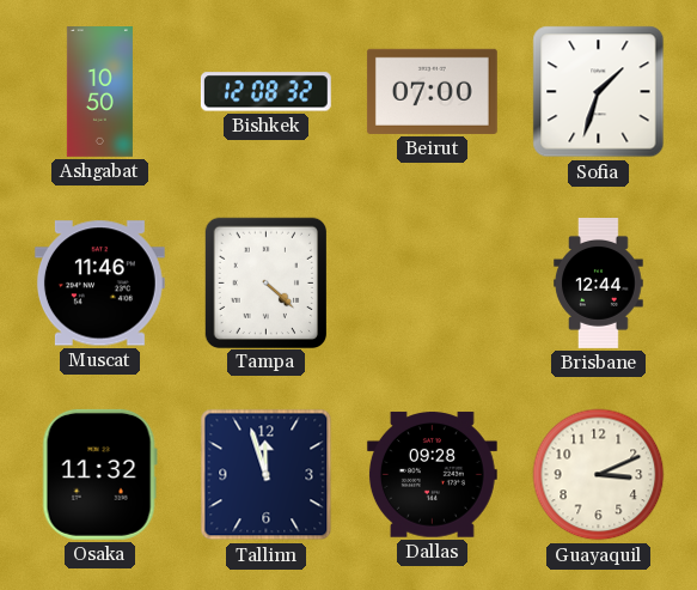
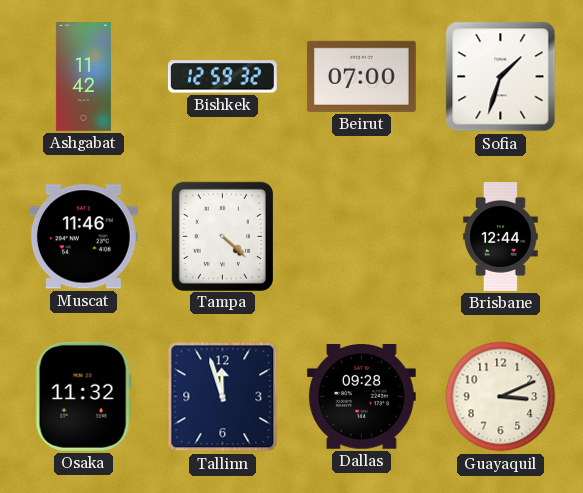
Ashgabat: 10:50 -> 11:42 (83, 77)
Bishkek: 12:08 -> 12:59 (222, 77)
